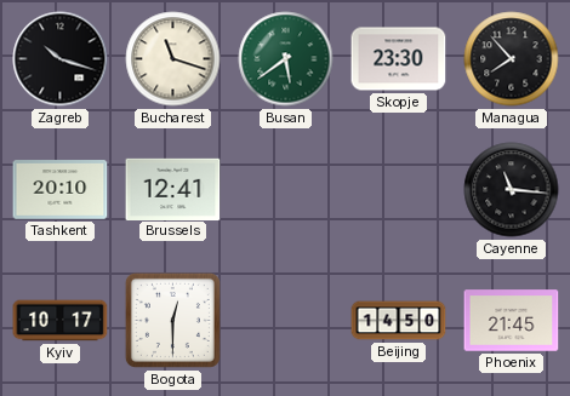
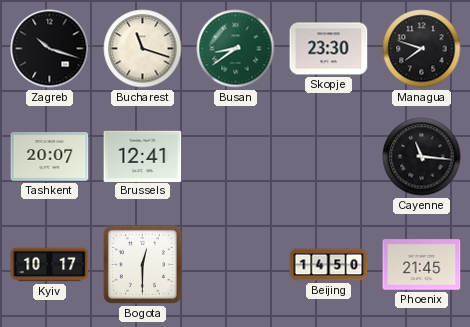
Busan: 5:39 -> 8:39 (236, 49)
Managua: 7:53 -> 7:48 (422, 49)
Tashkent: 20:10 -> 20:07 (50, 157)
